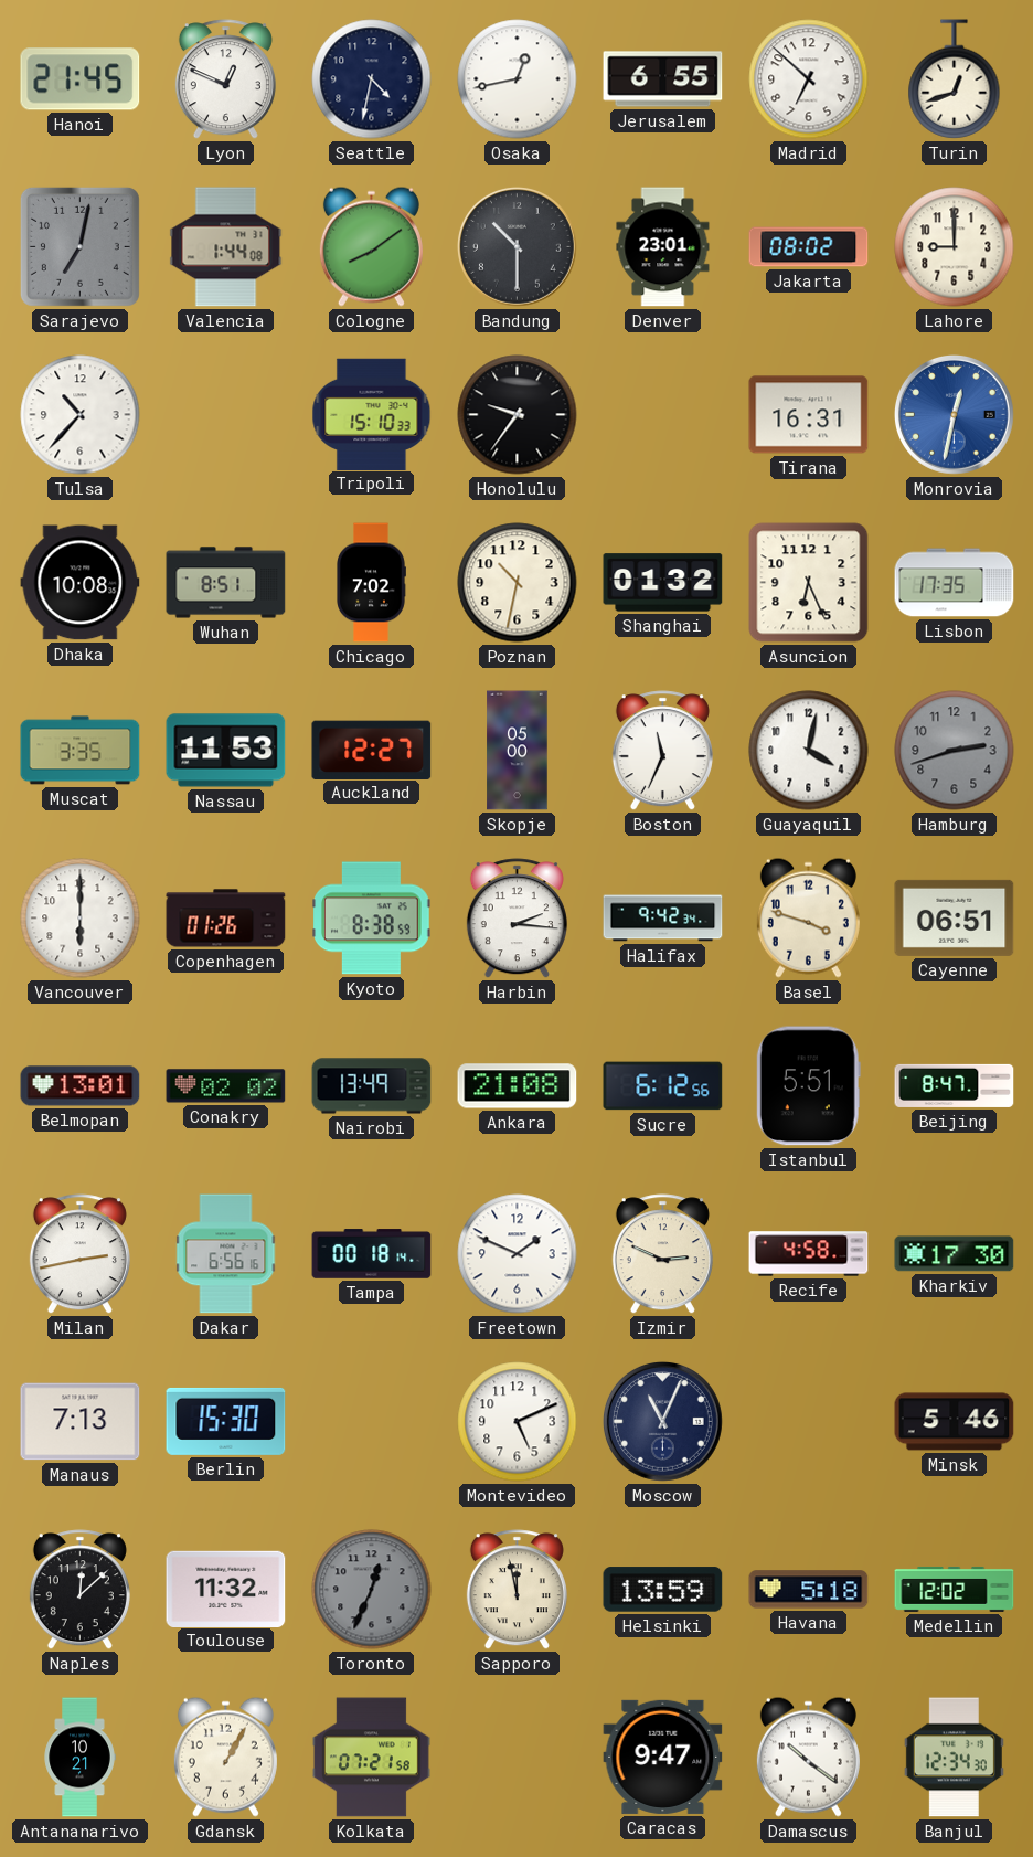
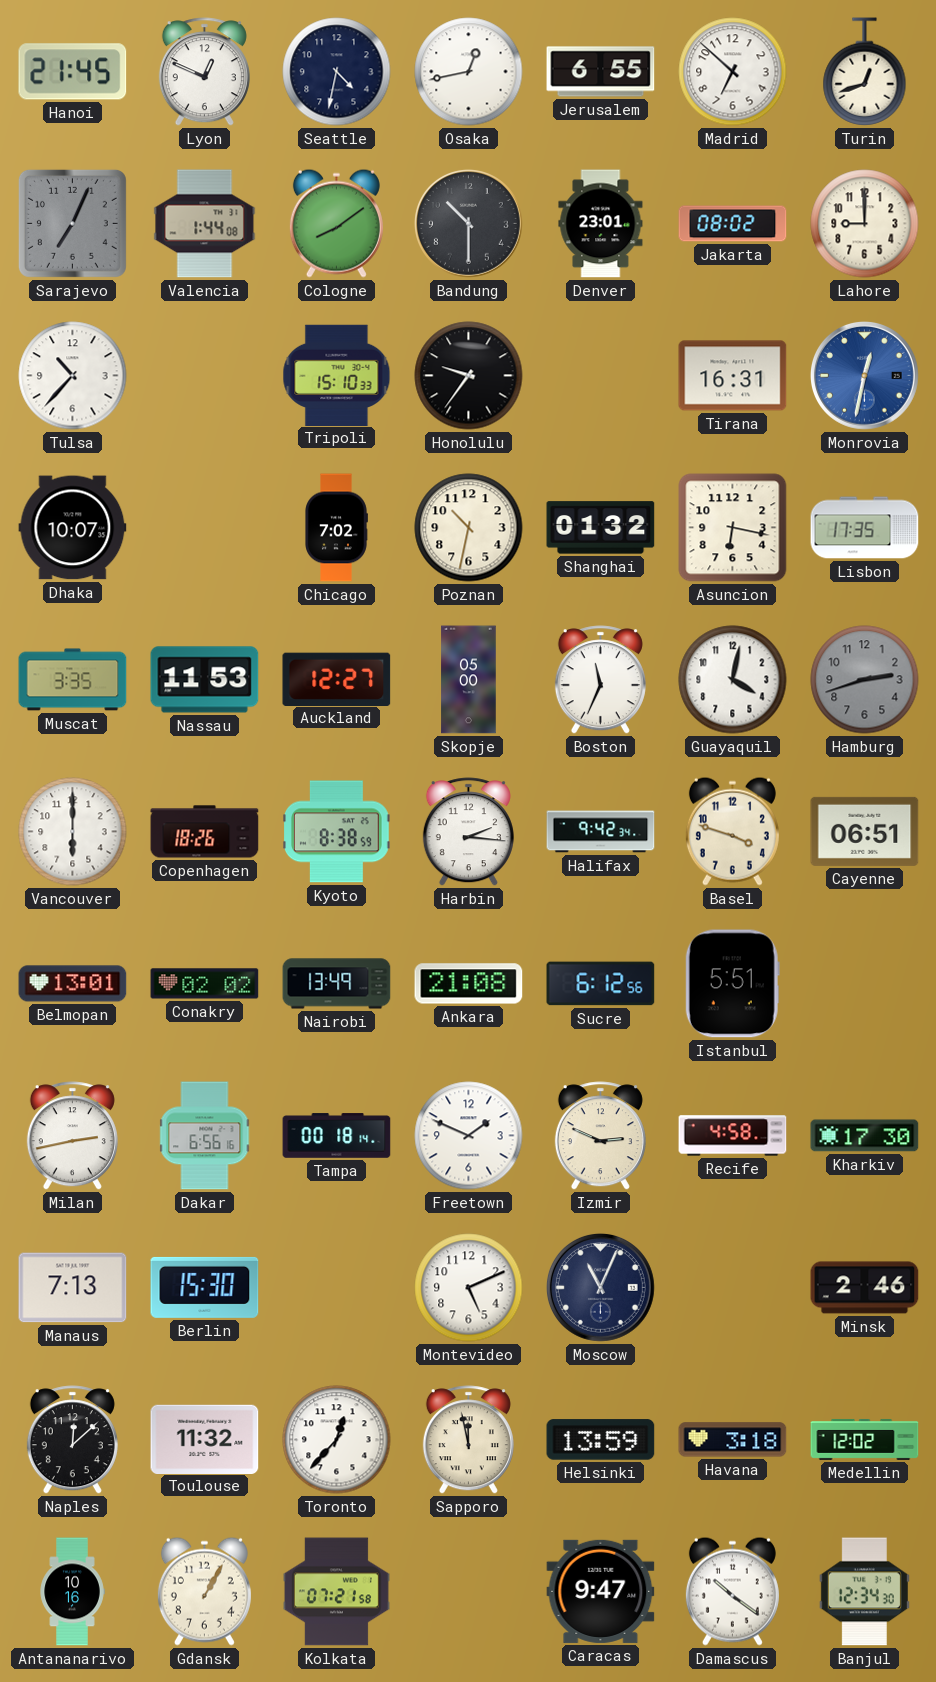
Sarajevo: 7:02 -> 7:04 (72, 223)
Dhaka: 10:08 -> 10:07 (73, 528)
Wuhan: 8:51 -> none (226, 583)
Asuncion: 6:26 -> 6:17 (733, 528)
Copenhagen: 01:26 -> 18:26 (205, 832)
Beijing: 8:47 -> none (955, 1085)
Minsk: 5:46 -> 2:46 (865, 1288)
Toronto: 12:34 -> 12:37 (337, 1440)
Toronto dial: grey -> white (337, 1440)
Havana: 5:18 -> 3:18 (733, 1440)
Antananarivo: 10:21 -> 10:16 (72, 1592)
